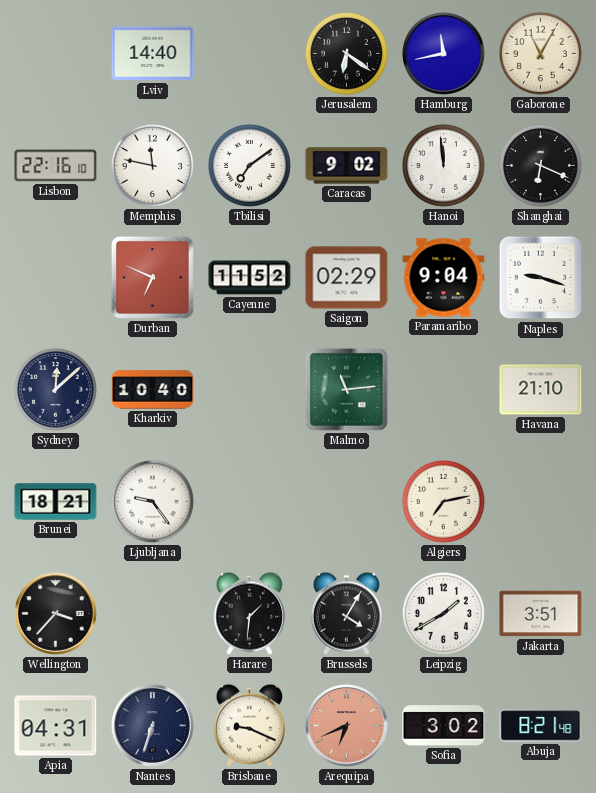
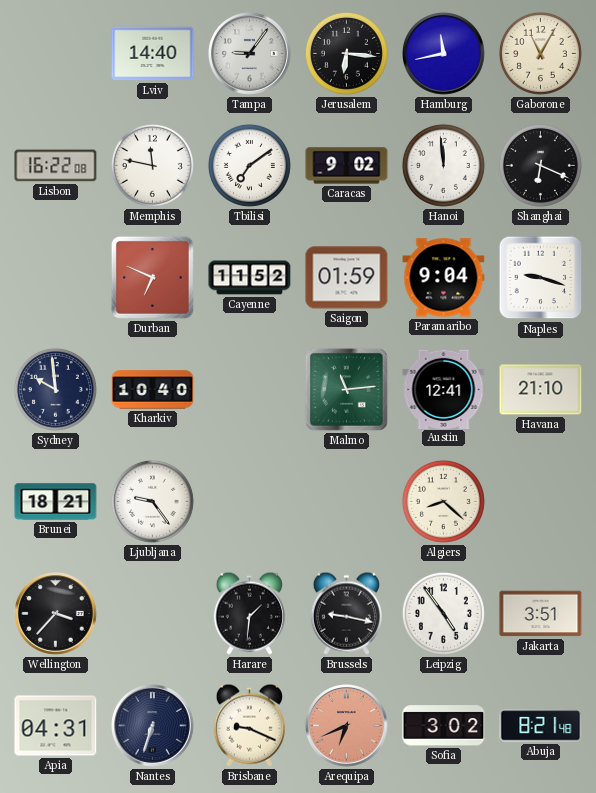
Tampa: none -> 9:06 (250, 54)
Jerusalem: 6:21 -> 6:16 (346, 53)
Lisbon: 22:16 -> 16:22 (56, 166)
Saigon: 02:29 -> 01:59 (347, 278)
Sydney: 12:08 -> 9:59 (55, 389)
Austin: none -> 12:41 (444, 389)
Algiers: 7:13 -> 8:22 (443, 501)
Brussels: 4:05 -> 9:17 (346, 613)
Leipzig: 1:40 -> 4:54 (443, 613)
